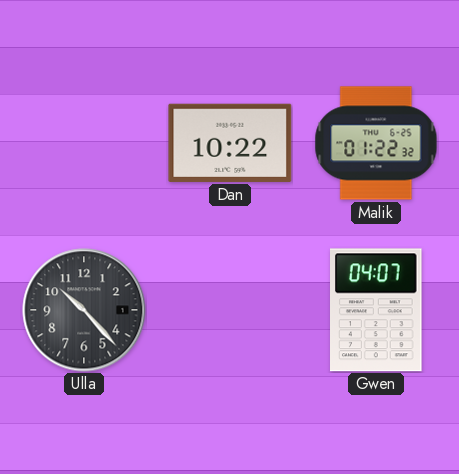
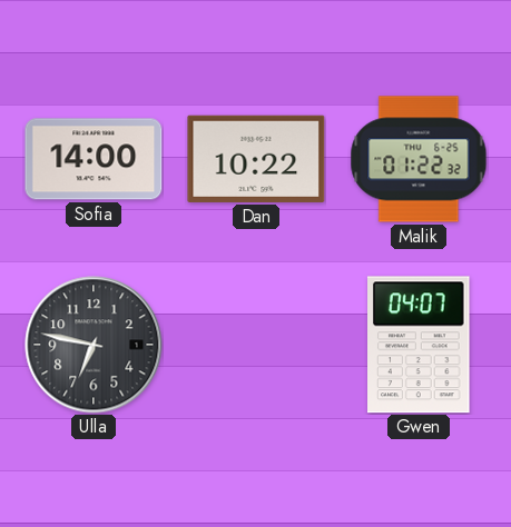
Sofia: none -> 14:00 (94, 159)
Ulla: 10:23 -> 6:47 (94, 345)
